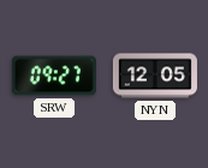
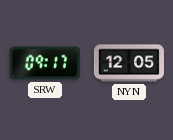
SRW: 09:27 -> 09:17 (45, 63)
